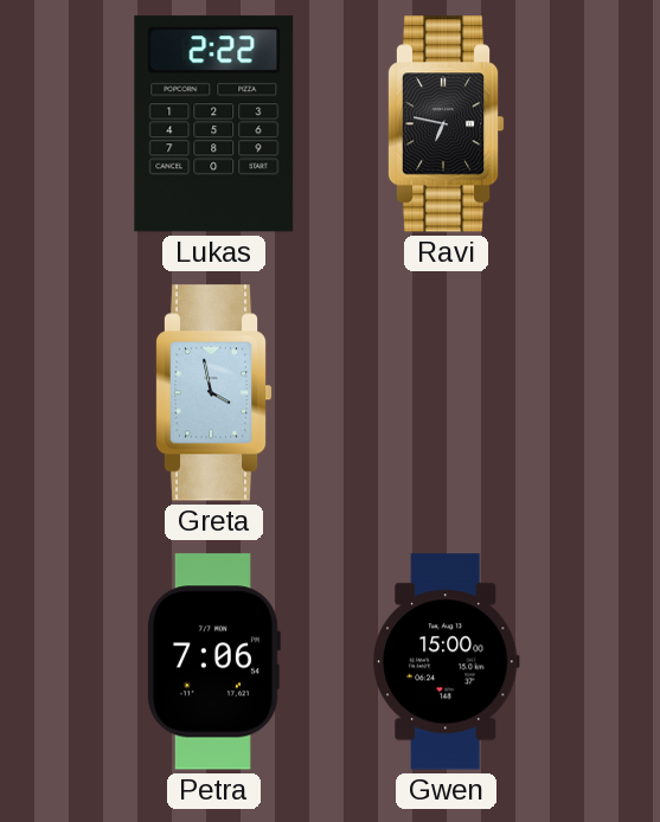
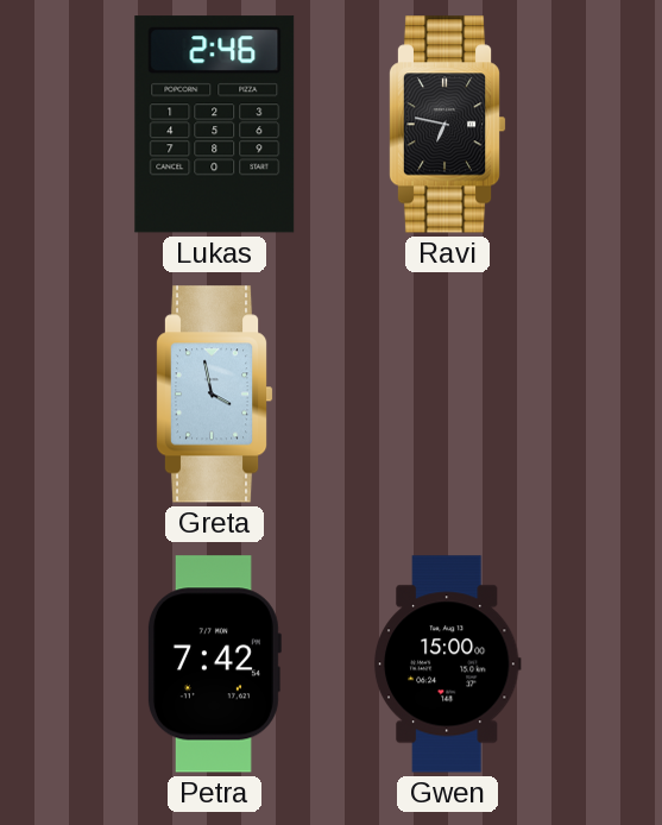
Lukas: 2:22 -> 2:46 (215, 125)
Petra: 7:06 -> 7:42 (214, 665)
